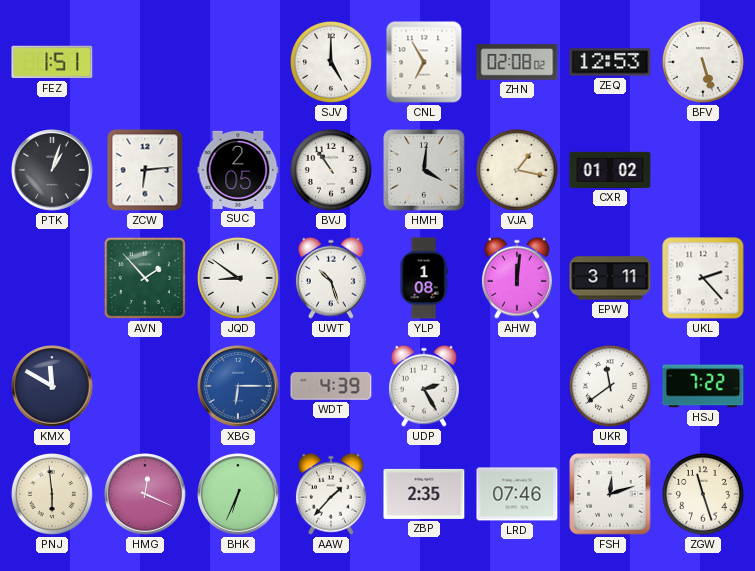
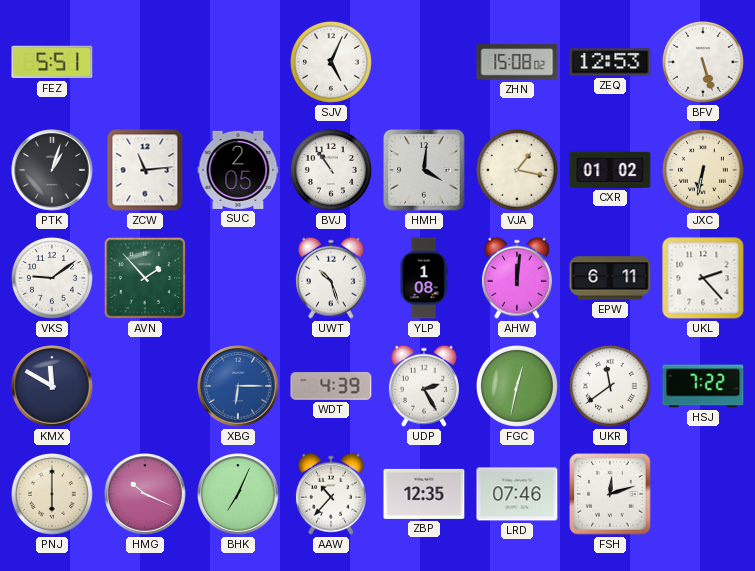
FEZ: 1:51 -> 5:51 (52, 62)
SJV: 5:00 -> 5:04 (331, 62)
CNL: 6:55 -> none (424, 62)
ZHN: 02:08 -> 15:08 (517, 62)
ZCW: 6:14 -> 11:14 (145, 170)
JXC: none -> 6:32 (703, 170)
VKS: none -> 9:09 (52, 278)
JQD: 8:51 -> none (238, 278)
EPW: 3:11 -> 6:11 (610, 278)
FGC: none -> 12:32 (517, 386)
PNJ: 5:59 -> 6:00 (52, 494)
HMG: 12:19 -> 10:19 (145, 494)
BHK: 6:34 -> 7:04 (238, 494)
AAW: 1:37 -> 10:37 (331, 494)
ZBP: 2:35 -> 12:35 (424, 494)
ZGW: 11:27 -> none (703, 494)
